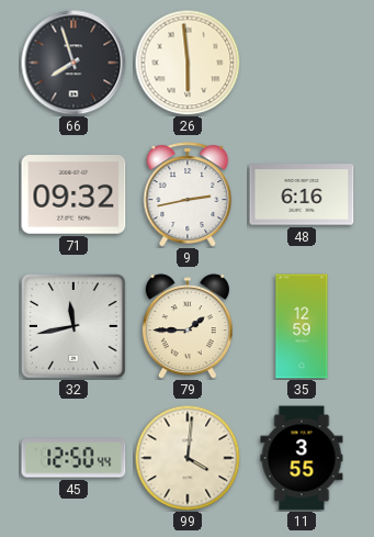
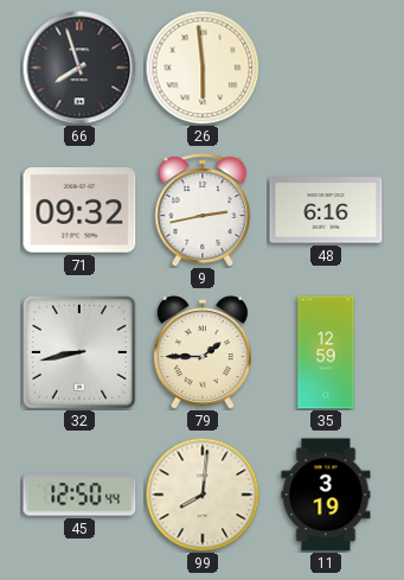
32: 11:43 -> 8:43 (81, 353)
99: 4:01 -> 8:01 (203, 495)
11: 3:55 -> 3:19 (326, 495)
